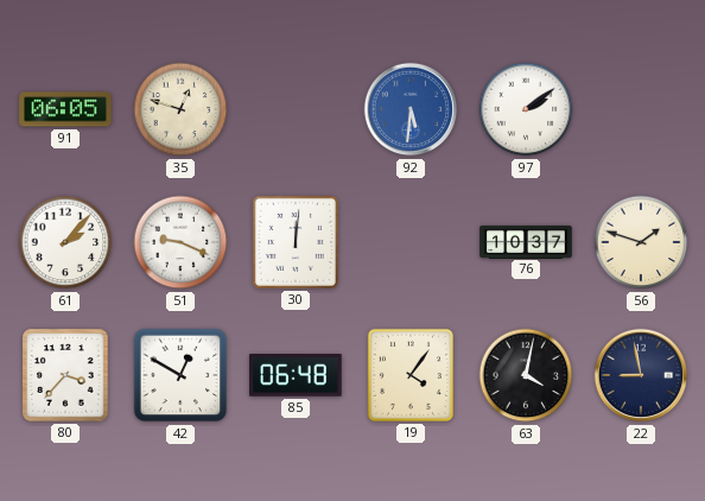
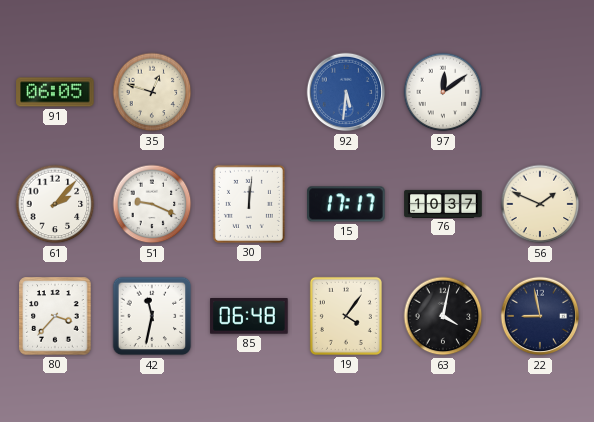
97: 2:09 -> 12:09 (443, 92)
15: none -> 17:17 (346, 204)
56: 1:48 -> 1:49 (540, 204)
42: 12:50 -> 11:32 (152, 316)
